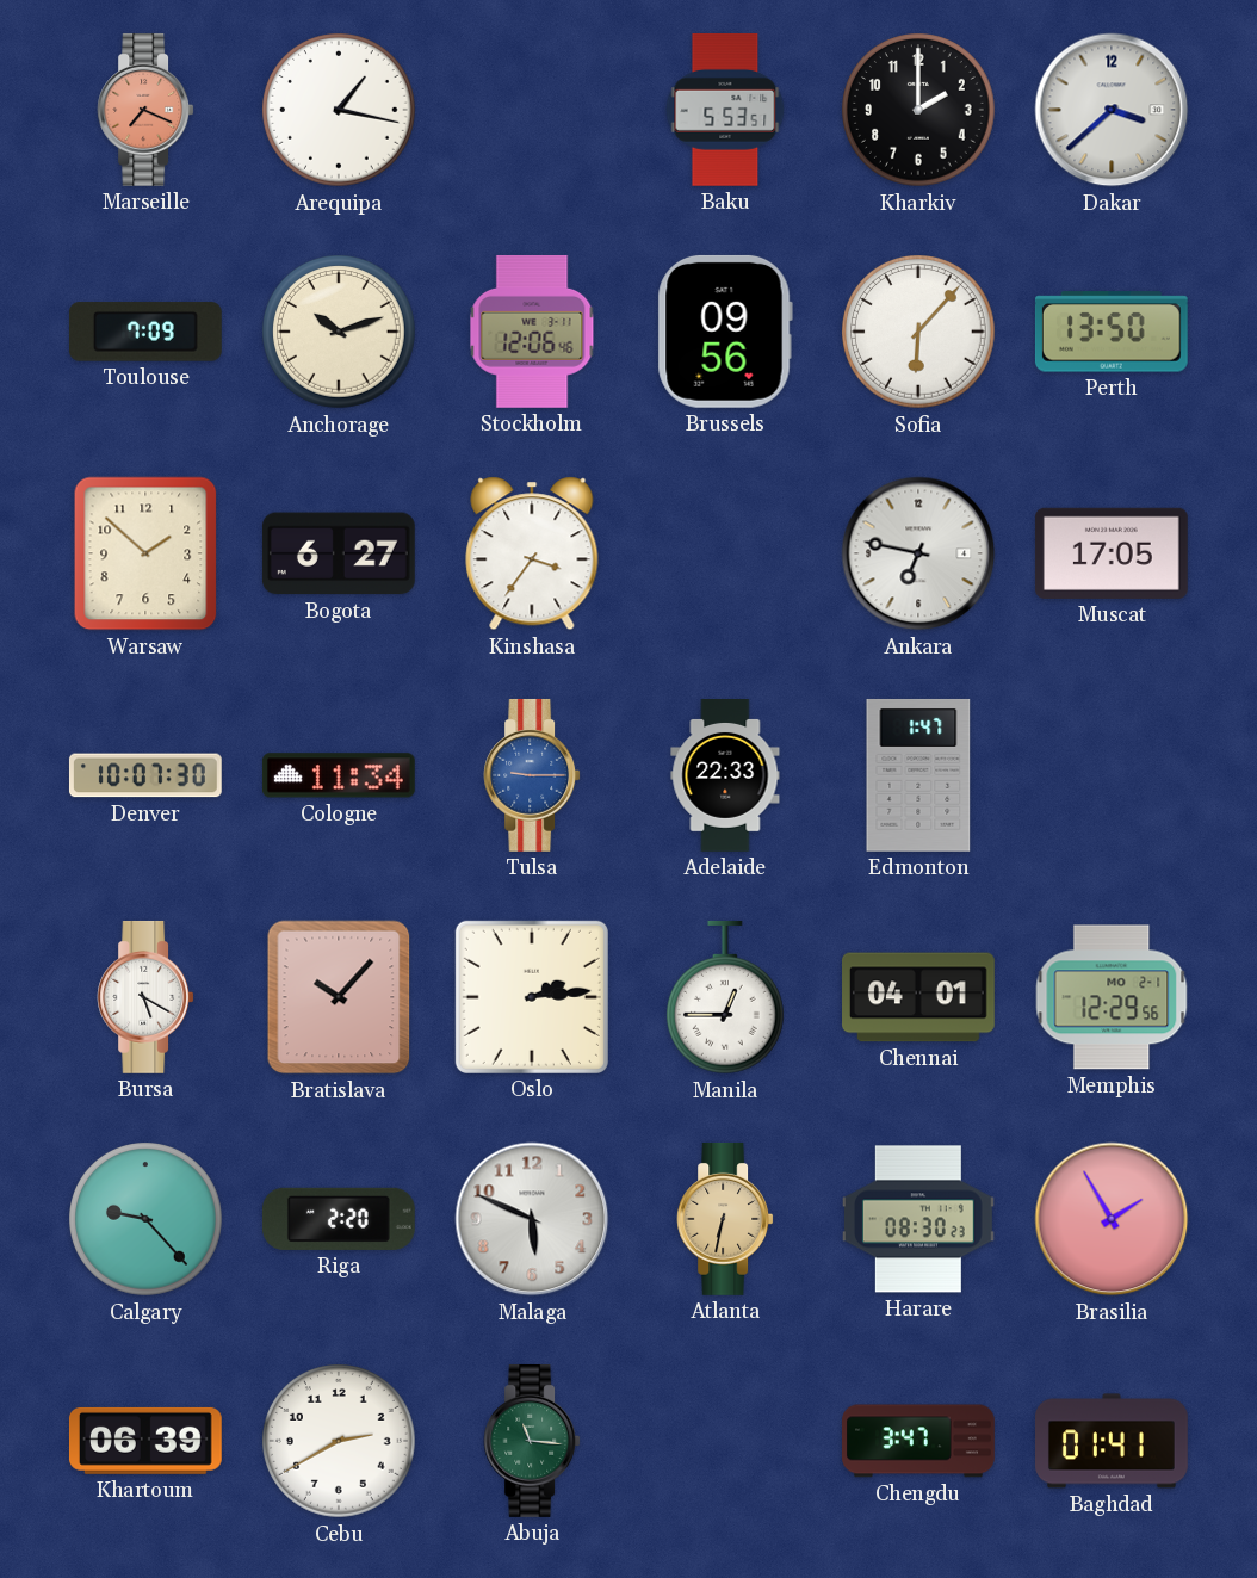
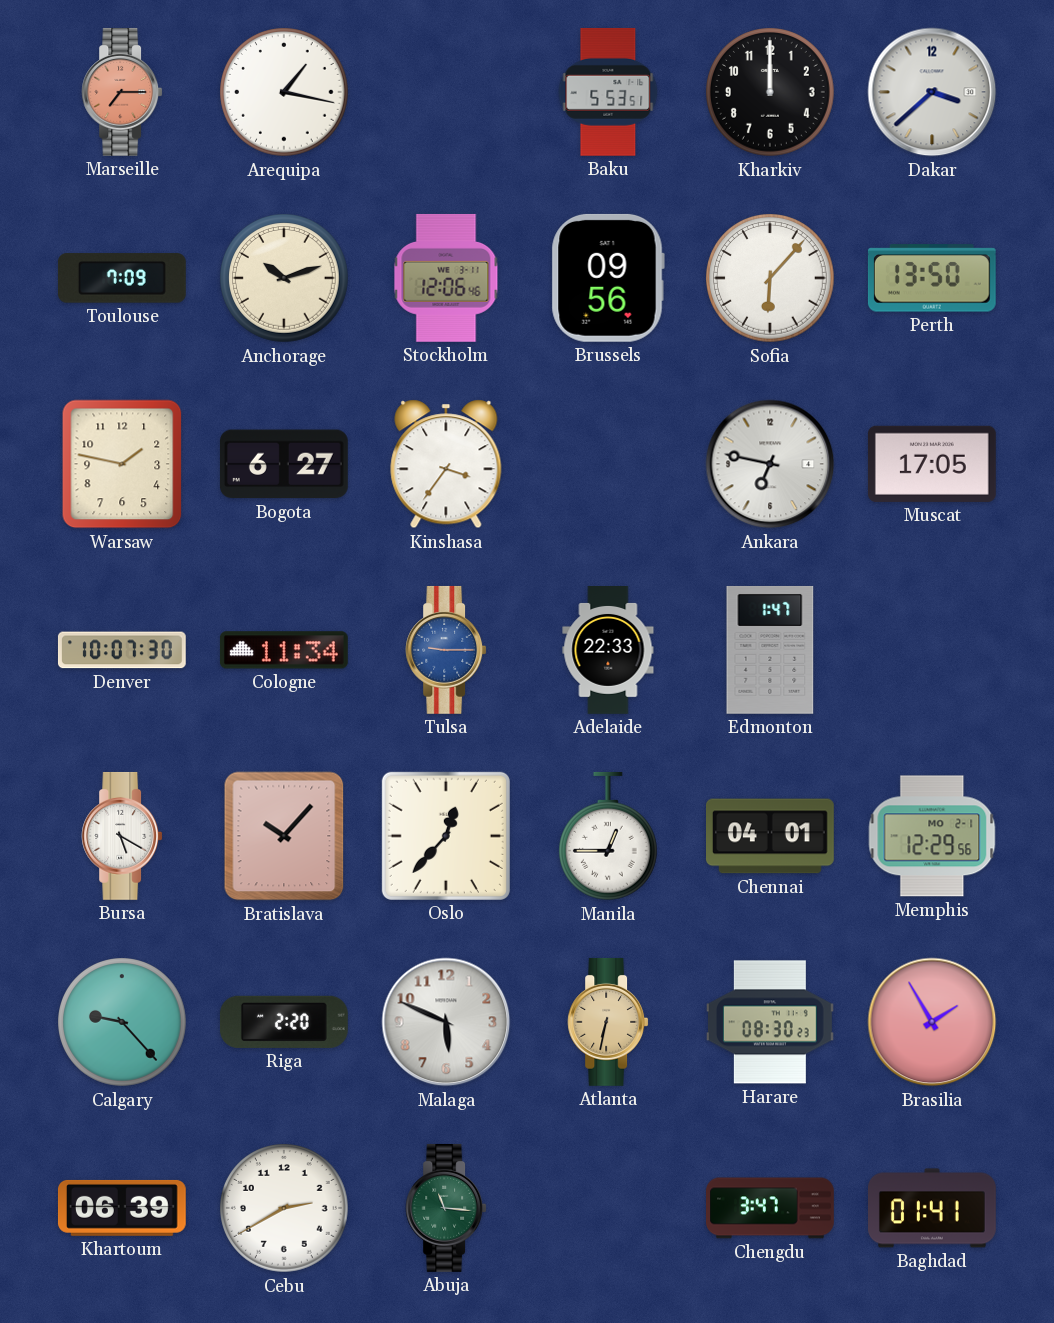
Marseille: 7:19 -> 7:15 (122, 92)
Kharkiv: 2:00 -> 12:00 (771, 93)
Warsaw: 1:52 -> 1:47 (122, 464)
Oslo: 2:14 -> 12:37 (446, 836)
